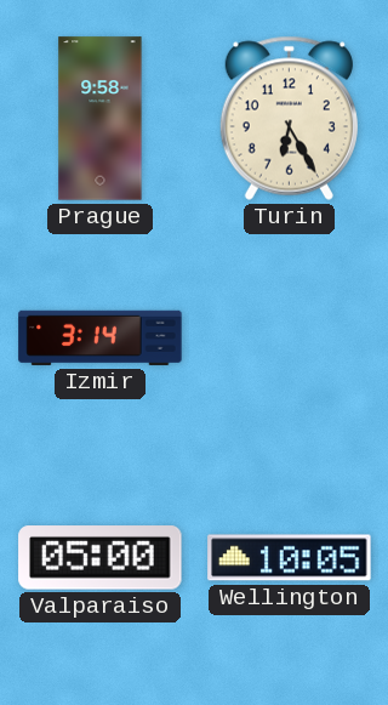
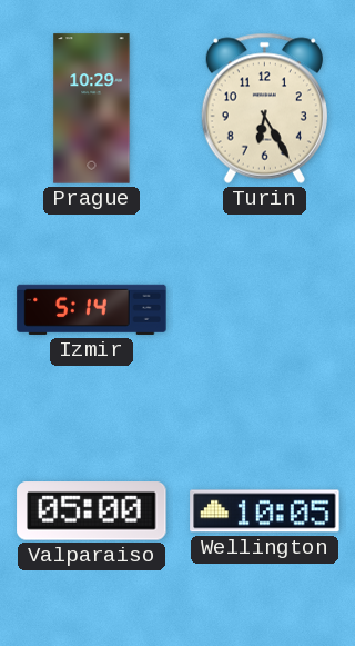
Prague: 9:58 -> 10:29 (92, 109)
Izmir: 3:14 -> 5:14 (92, 309)
